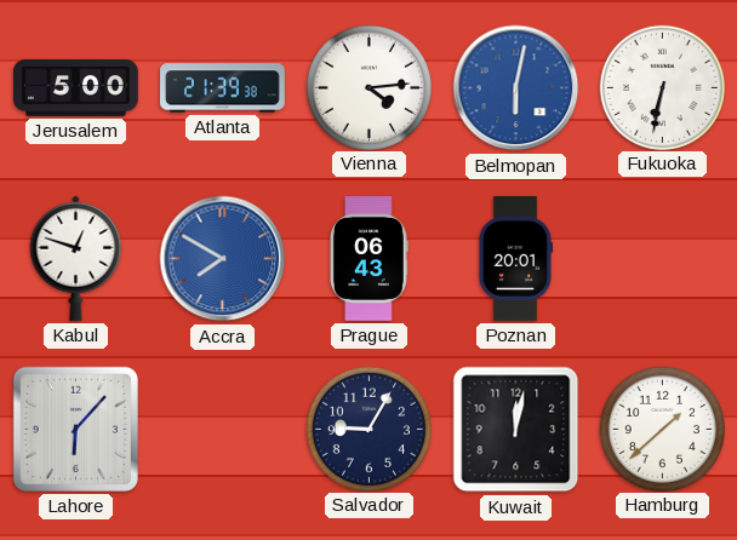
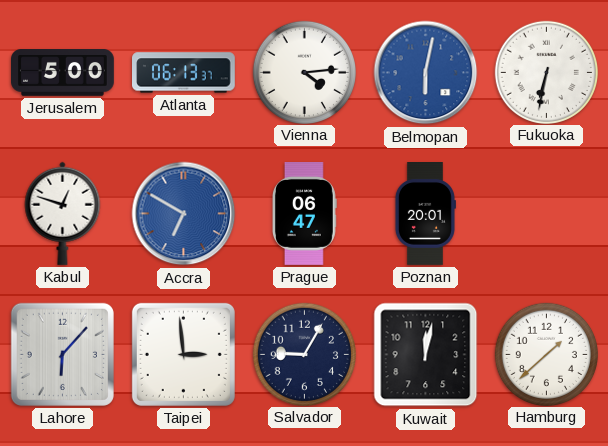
Atlanta: 21:39 -> 06:13 (184, 73)
Accra: 7:50 -> 6:50 (184, 214)
Prague: 06:43 -> 06:47 (304, 214)
Taipei: none -> 2:59 (183, 354)
